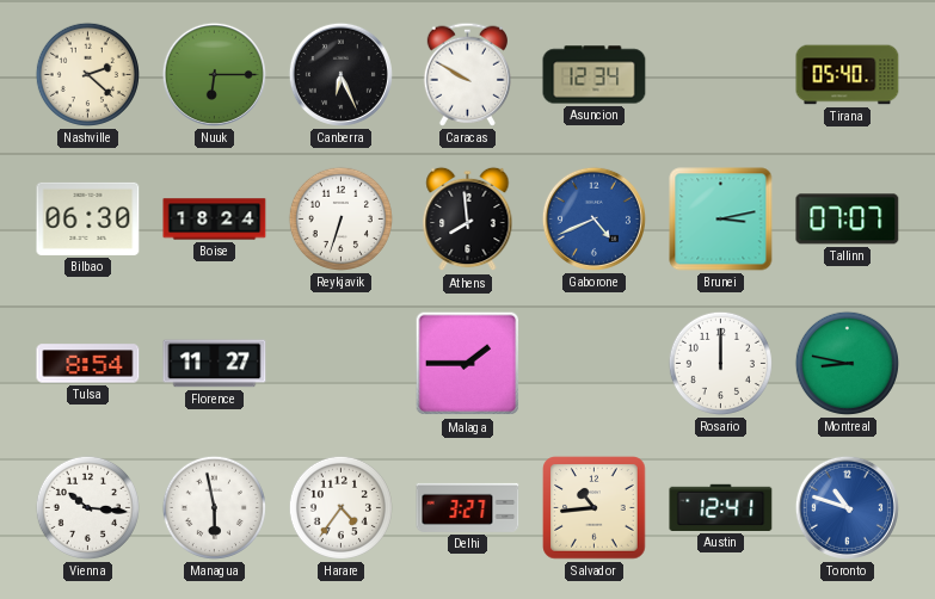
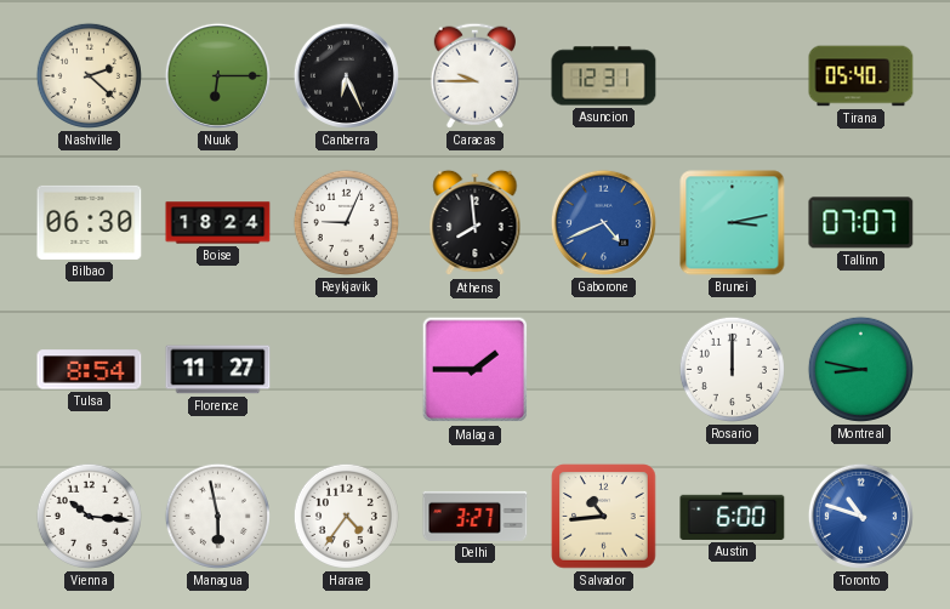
Caracas: 9:50 -> 9:45 (474, 75)
Asuncion: 12:34 -> 12:31 (604, 76)
Reykjavik: 6:33 -> 9:04 (346, 222)
Austin: 12:41 -> 6:00 (733, 516)
